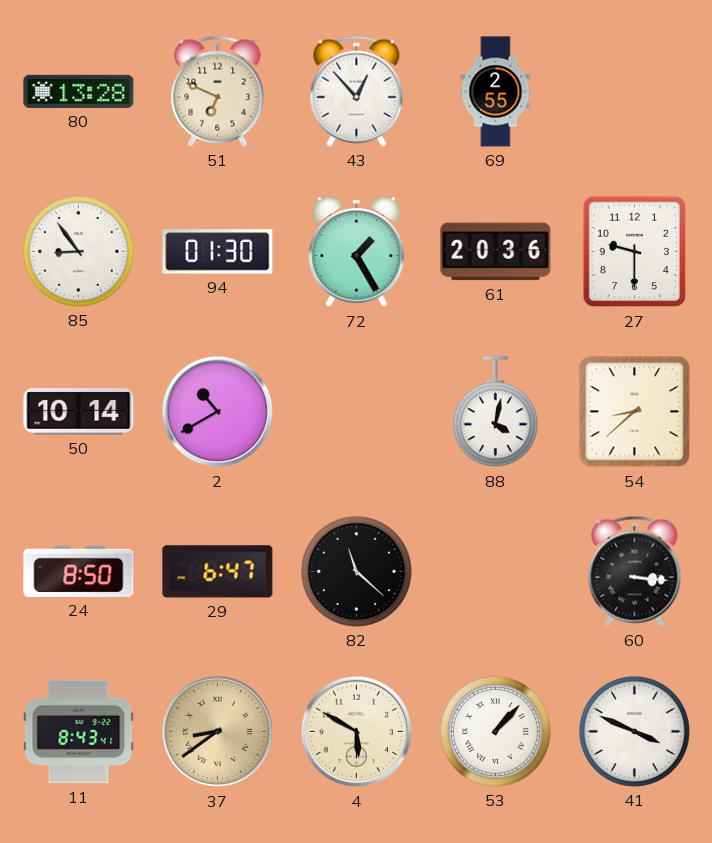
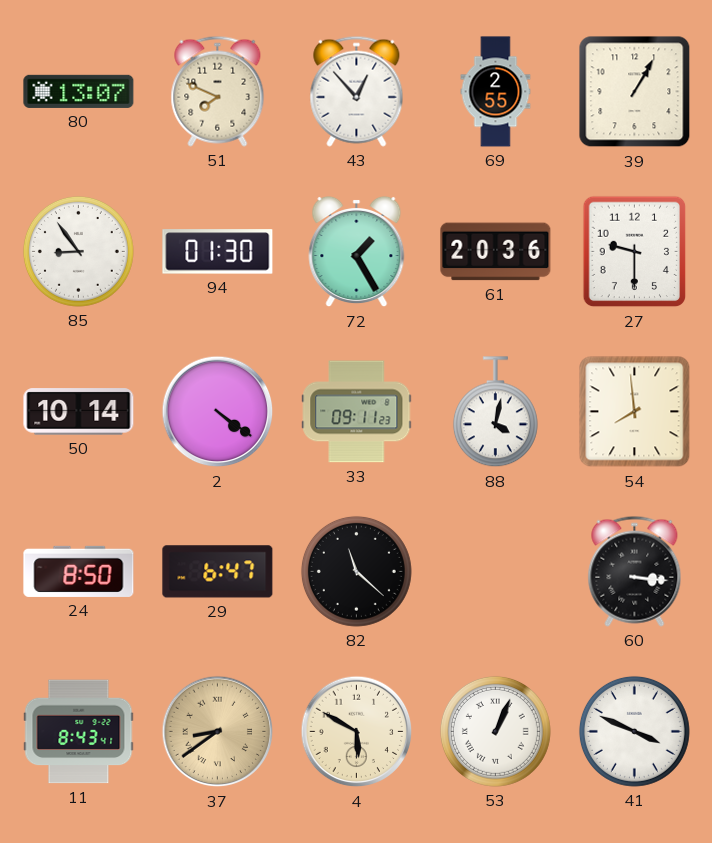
80: 13:28 -> 13:07 (79, 91)
51: 6:49 -> 7:49 (218, 91)
39: none -> 1:05 (635, 92)
2: 10:40 -> 4:21 (218, 412)
33: none -> 09:11 (357, 412)
54: 8:38 -> 7:59 (635, 412)
53: 1:07 -> 1:04 (495, 731)
